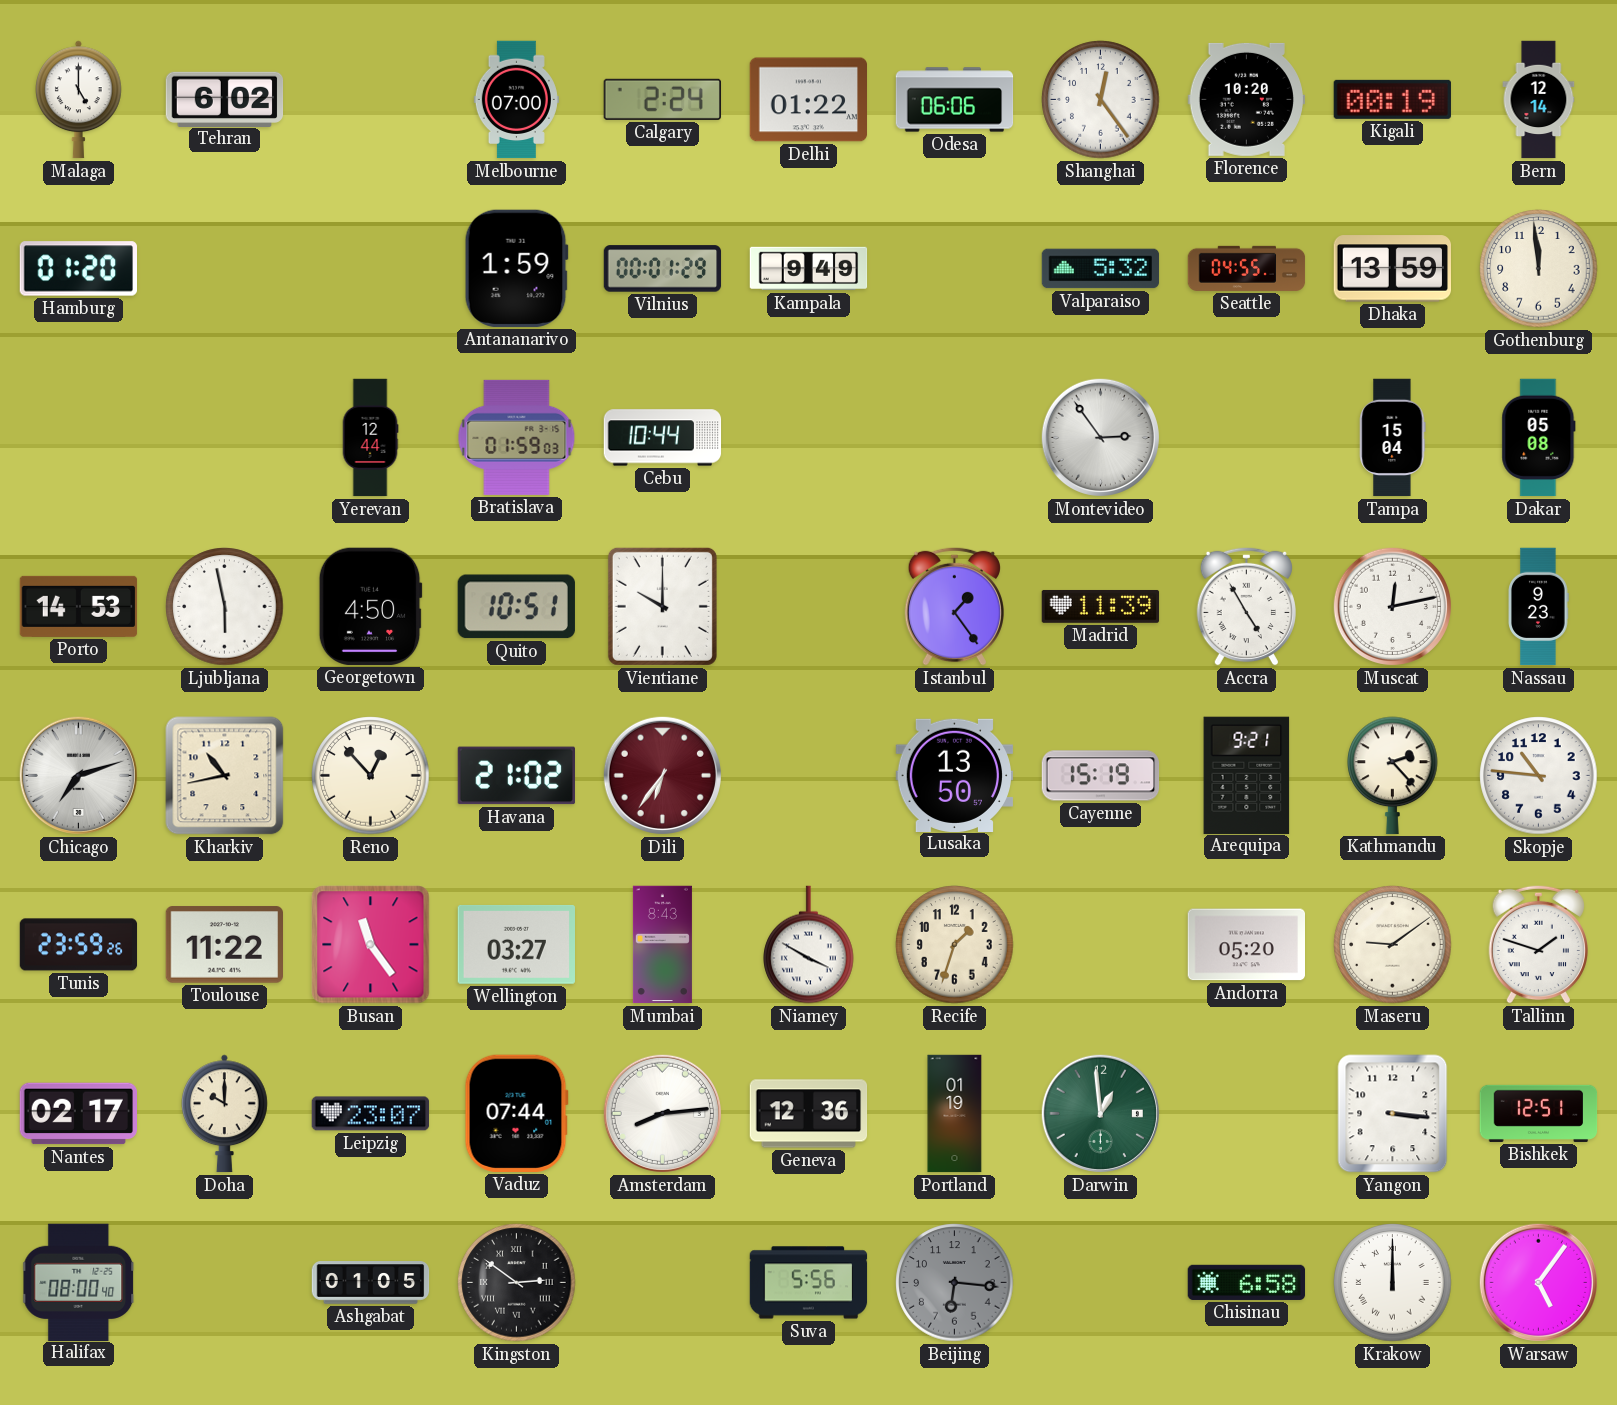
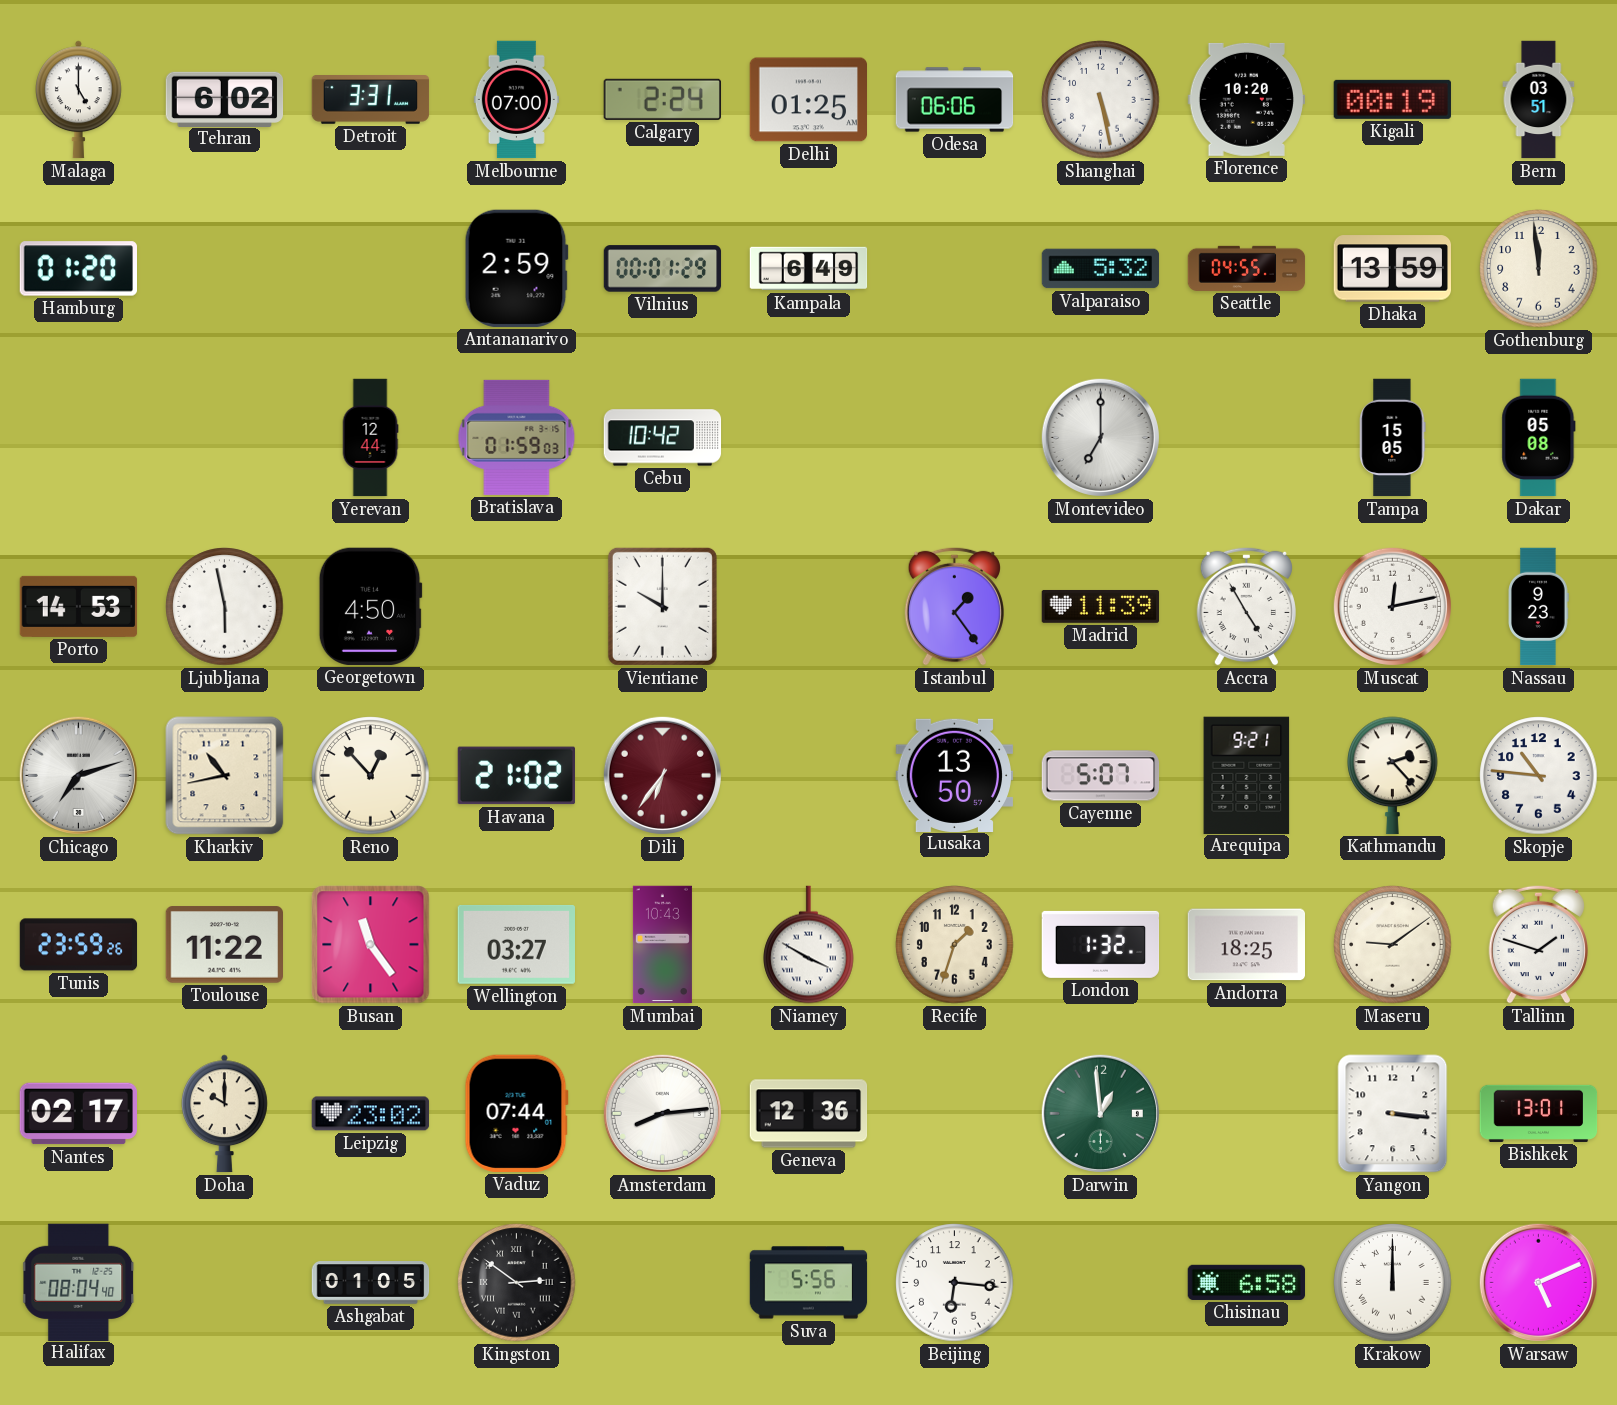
Detroit: none -> 3:31 (371, 100)
Delhi: 01:22 -> 01:25 (808, 100)
Shanghai: 12:24 -> 5:28 (1101, 100)
Bern: 12:14 -> 03:51 (1539, 100)
Antananarivo: 1:59 -> 2:59 (516, 268)
Kampala: 9:49 -> 6:49 (809, 269)
Cebu: 10:44 -> 10:42 (663, 438)
Montevideo: 2:54 -> 7:00 (1100, 437)
Tampa: 15:04 -> 15:05 (1393, 438)
Quito: 10:51 -> none (516, 607)
Cayenne: 15:19 -> 5:07 (1101, 776)
Mumbai: 8:43 -> 10:43 (662, 945)
London: none -> 1:32 (1101, 944)
Andorra: 05:20 -> 18:25 (1246, 945)
Leipzig: 23:07 -> 23:02 (371, 1114)
Portland: 01:19 -> none (955, 1114)
Bishkek: 12:51 -> 13:01 (1539, 1113)
Halifax: 08:00 -> 08:04 (79, 1282)
Beijing dial: grey -> white (955, 1283)
Warsaw: 5:06 -> 5:11 (1538, 1282)
